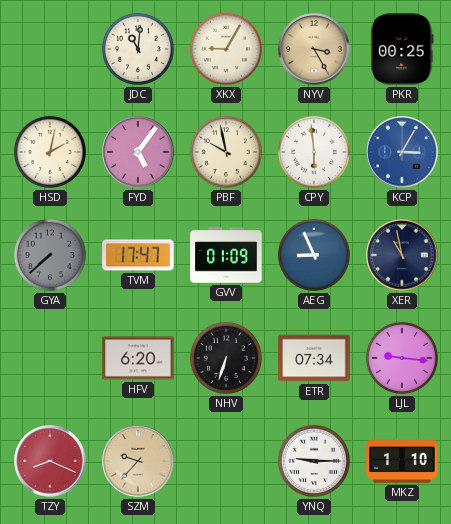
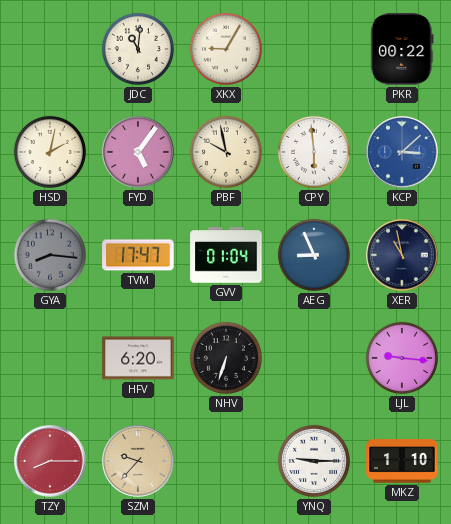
NYV: 3:25 -> none (314, 49)
PKR: 00:25 -> 00:22 (402, 49)
KCP: 3:05 -> 3:08 (402, 152)
GYA: 7:38 -> 8:16 (50, 255)
GVV: 01:09 -> 01:04 (226, 255)
ETR: 07:34 -> none (314, 358)
TZY: 8:19 -> 8:15 (50, 461)
